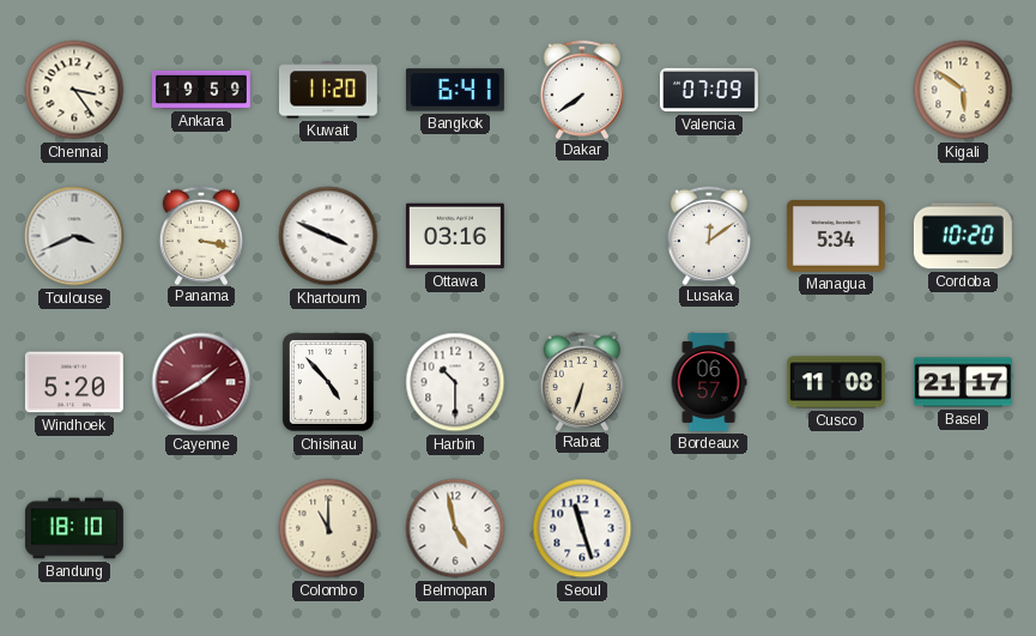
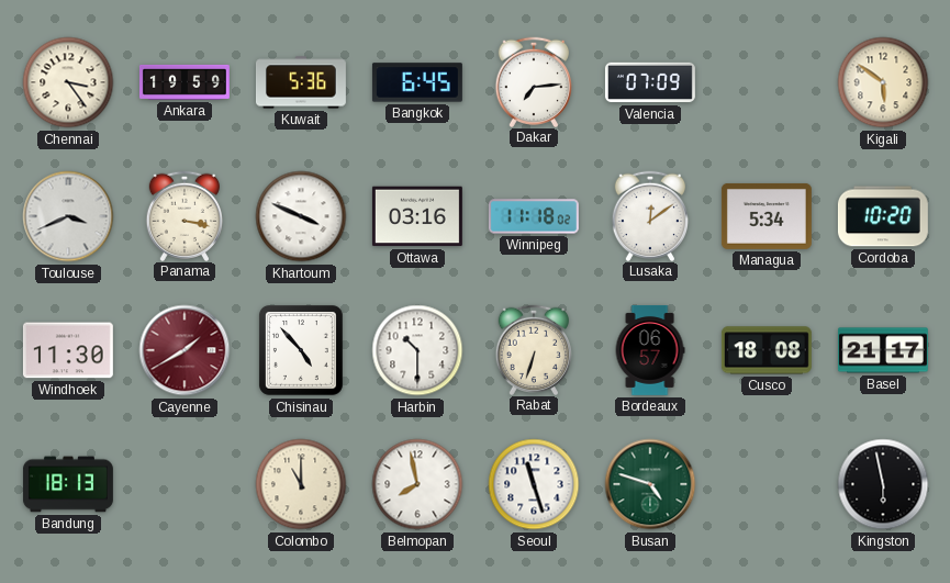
Kuwait: 11:20 -> 5:36 (301, 82)
Bangkok: 6:41 -> 6:45 (417, 82)
Dakar: 7:39 -> 7:14 (533, 81)
Winnipeg: none -> 11:18 (534, 216)
Windhoek: 5:20 -> 11:30 (68, 350)
Cusco: 11:08 -> 18:08 (767, 350)
Bandung: 18:10 -> 18:13 (68, 484)
Belmopan: 4:58 -> 7:58 (417, 484)
Busan: none -> 4:48 (650, 484)
Kingston: none -> 5:58 (883, 484)
